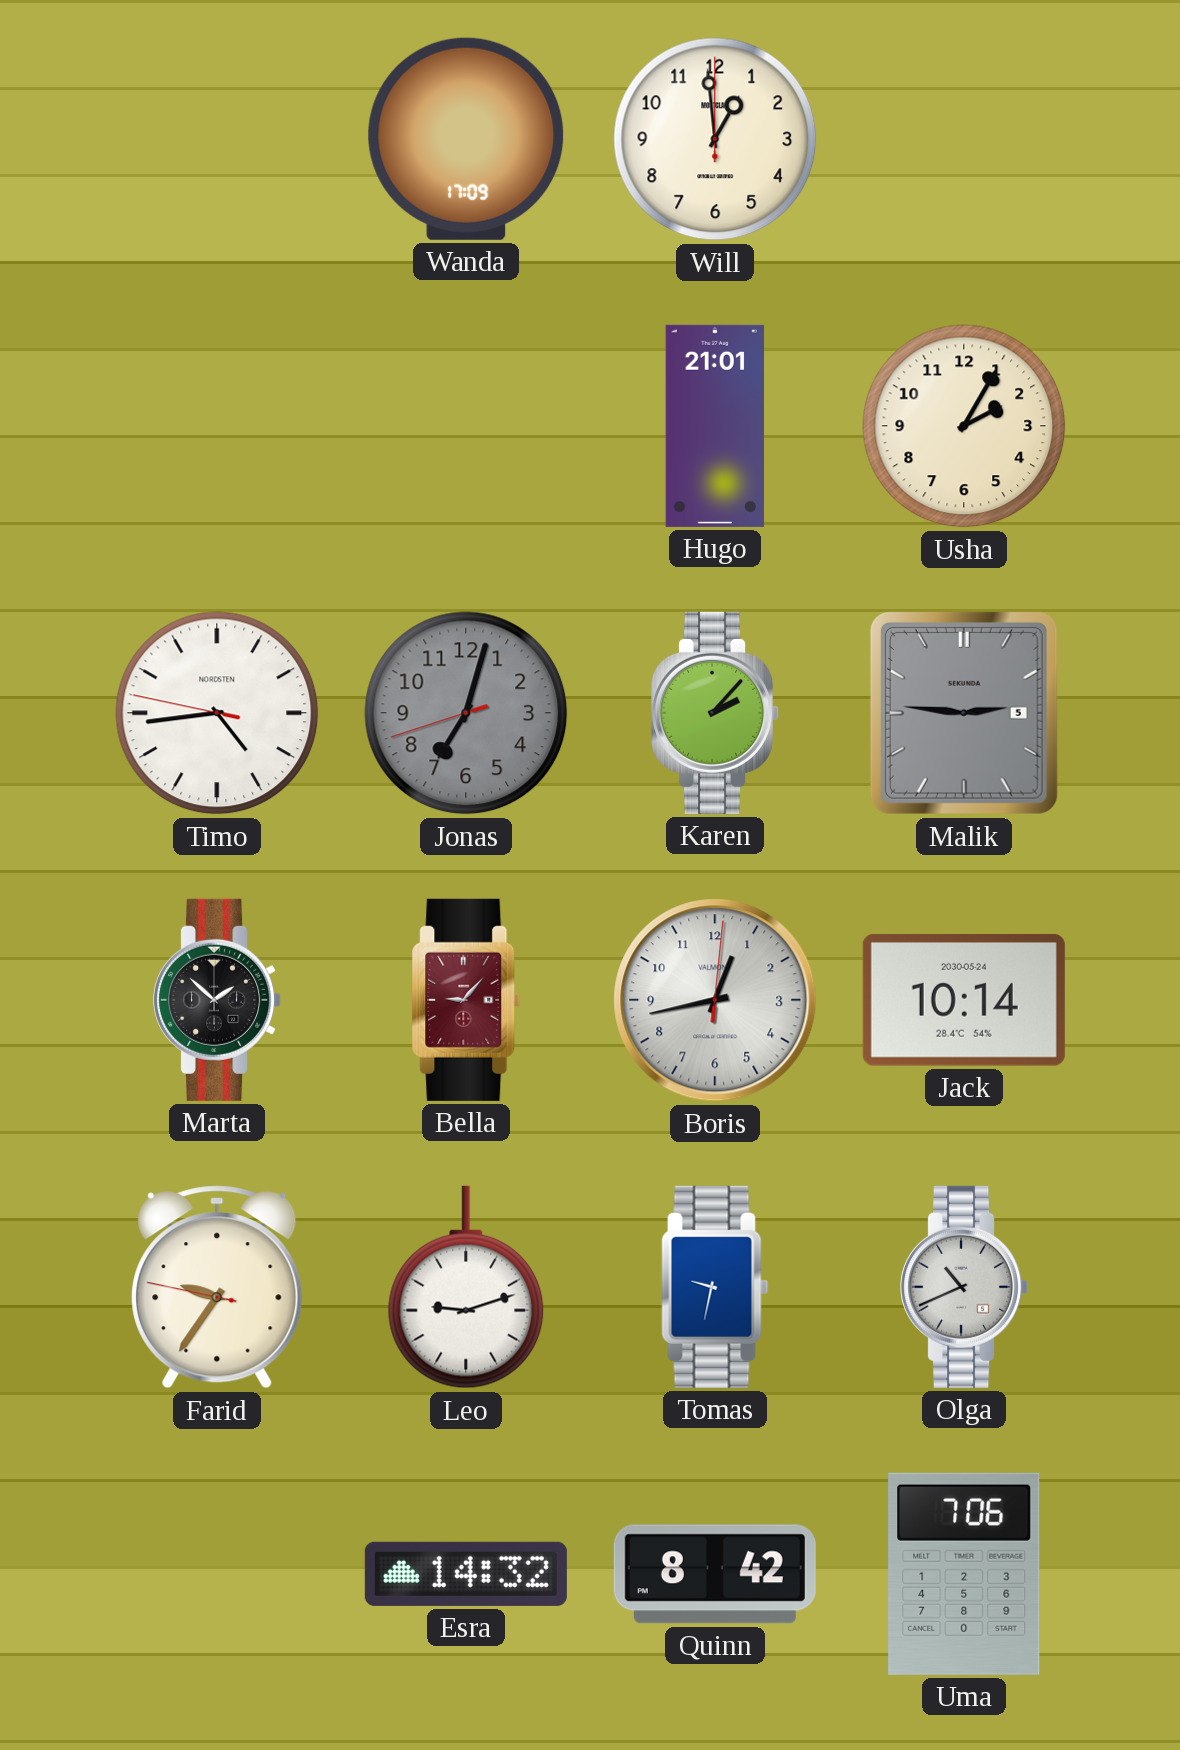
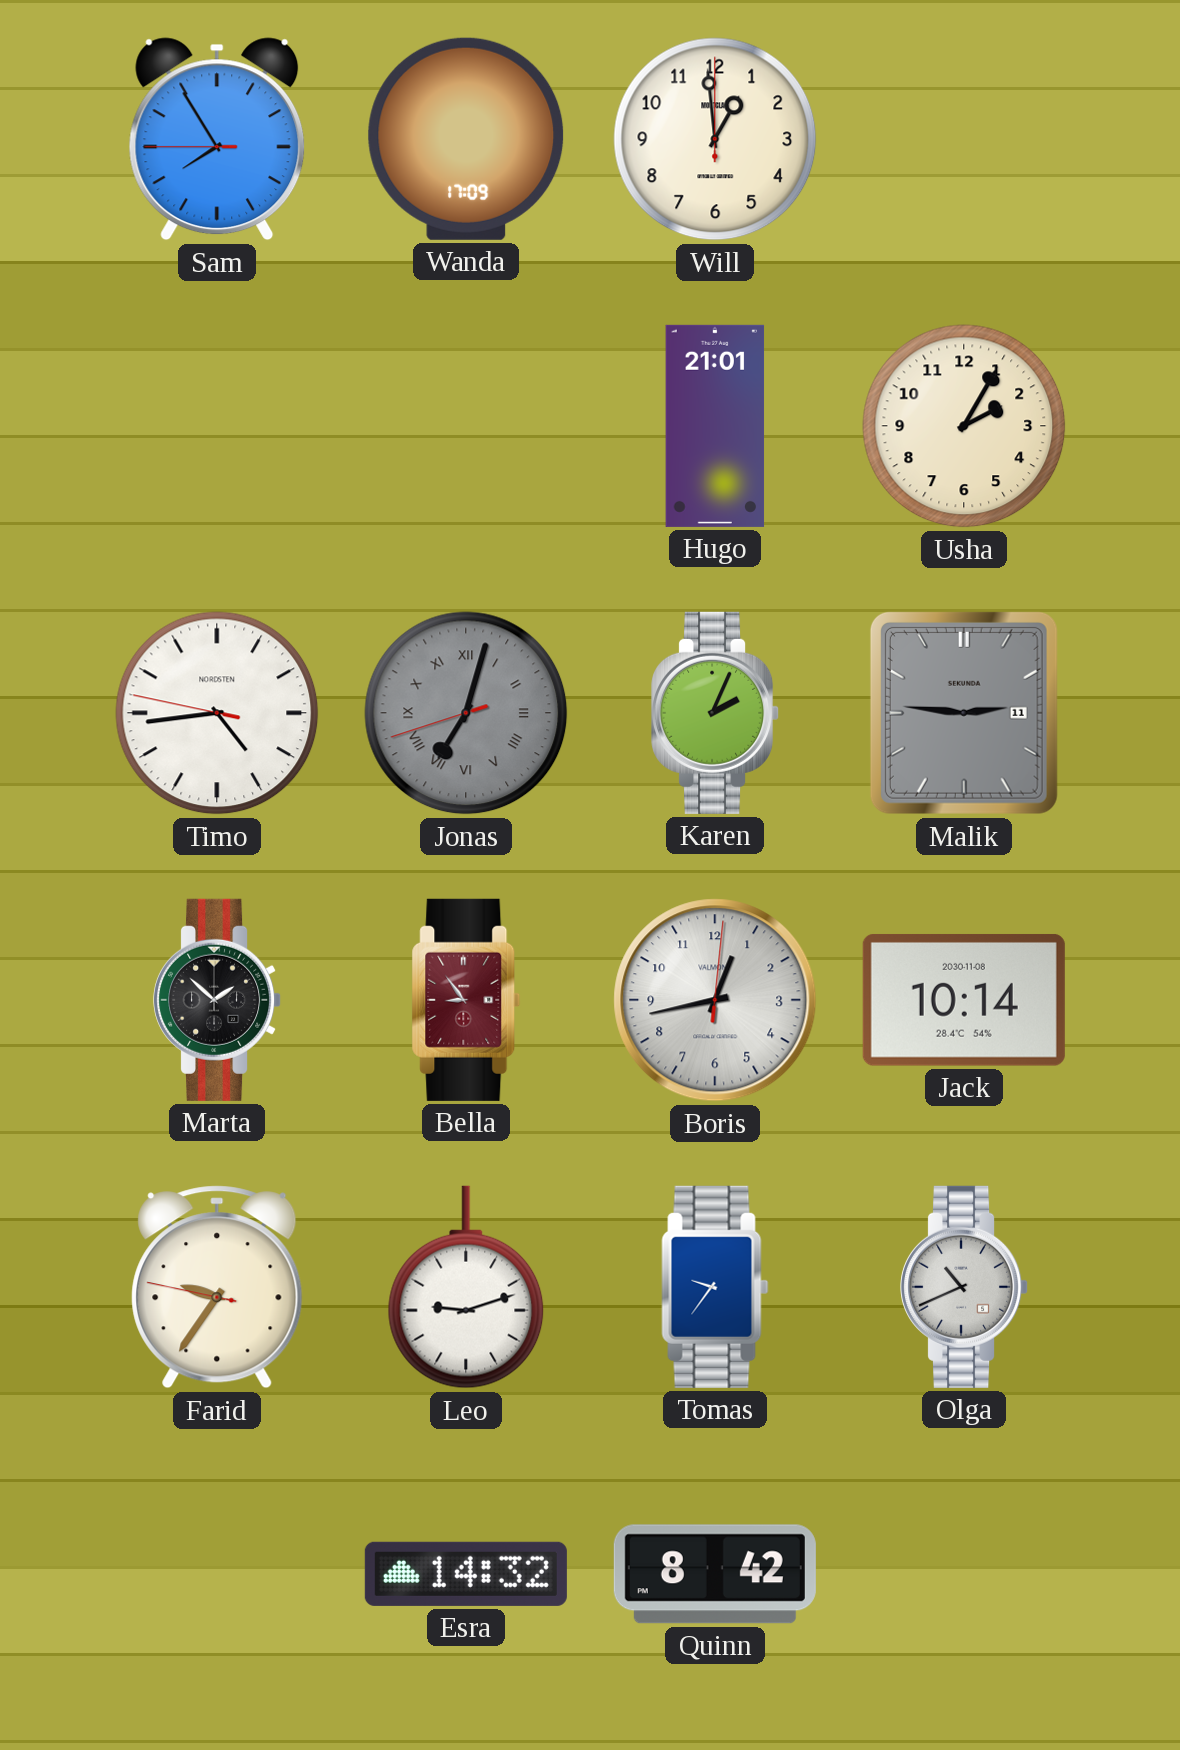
Sam: none -> 7:54 (217, 139)
Jonas numerals: Arabic -> Roman (466, 713)
Karen: 2:07 -> 2:04 (716, 713)
Malik date: 5 -> 11 (964, 713)
Bella: 9:07 -> 8:54 (466, 1000)
Jack date: 2030-05-24 -> 2030-11-08 (964, 1000)
Tomas: 9:32 -> 9:36 (715, 1287)
Uma: 7:06 -> none (964, 1574)
